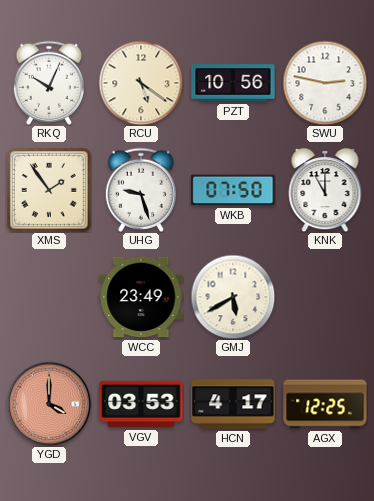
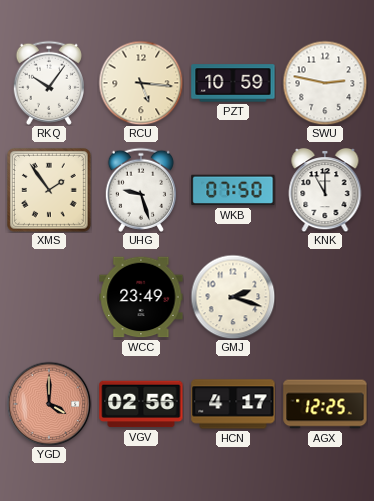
RKQ: 10:04 -> 10:06 (49, 83)
RCU: 5:21 -> 5:16 (141, 83)
PZT: 10:56 -> 10:59 (233, 83)
GMJ: 5:40 -> 2:18 (233, 297)
VGV: 03:53 -> 02:56 (141, 404)
